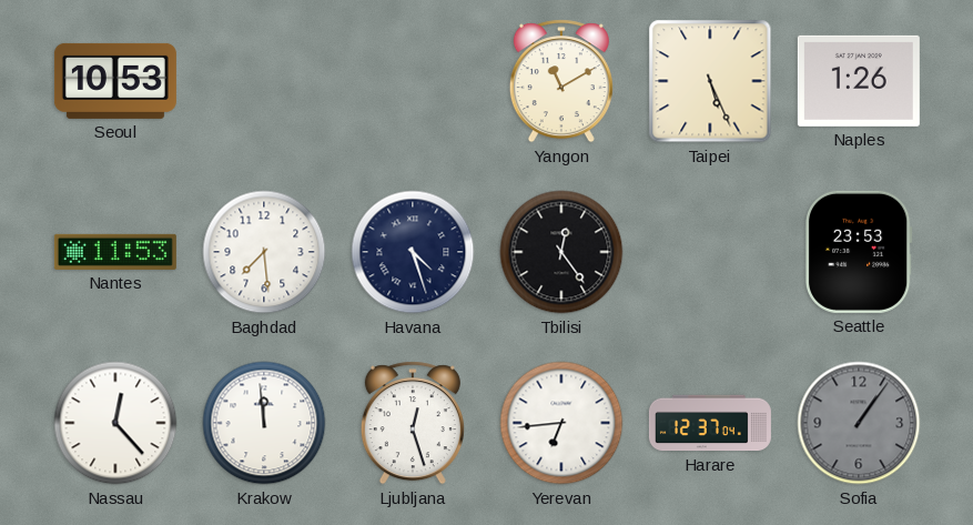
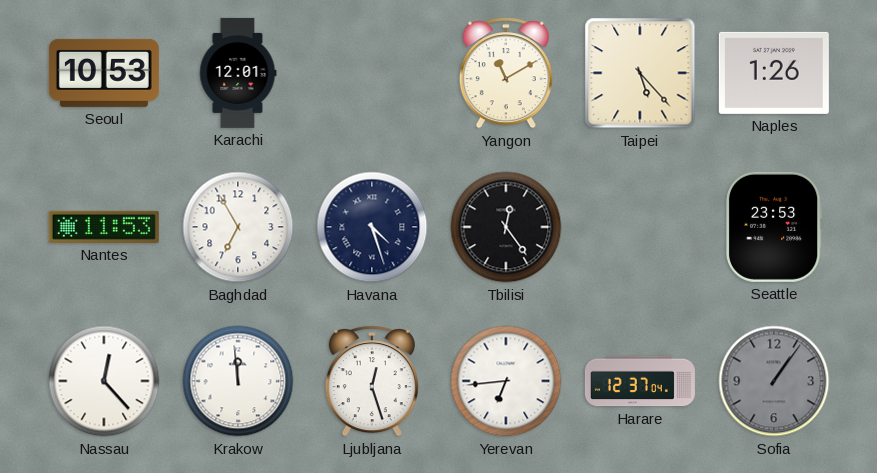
Karachi: none -> 12:01 (238, 73)
Taipei: 5:26 -> 5:23 (640, 73)
Baghdad: 7:29 -> 6:55 (238, 227)
